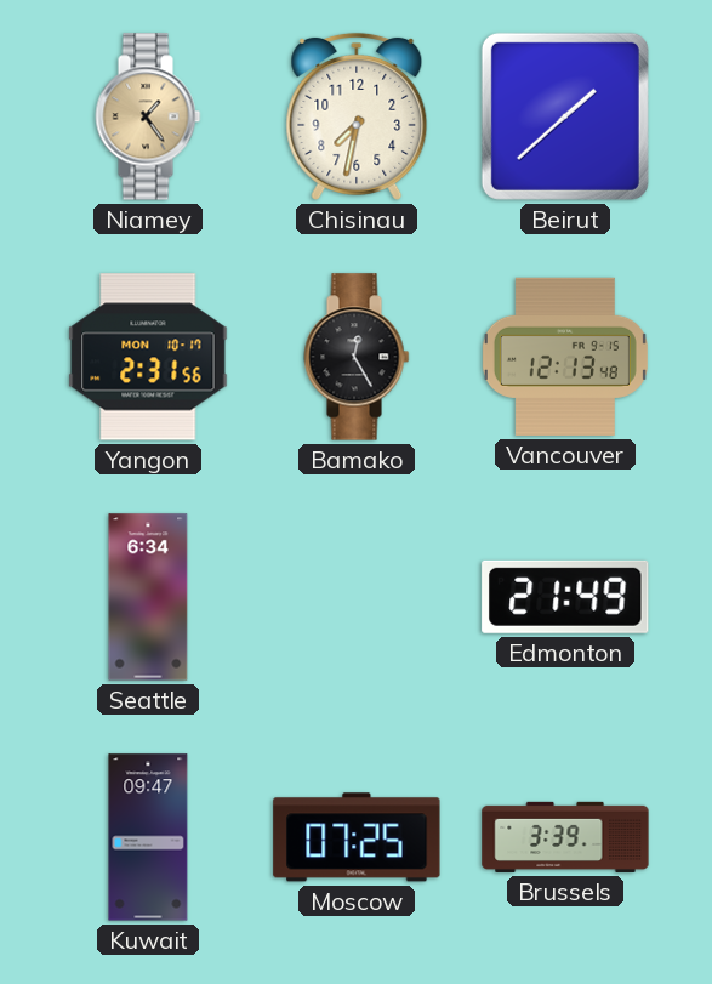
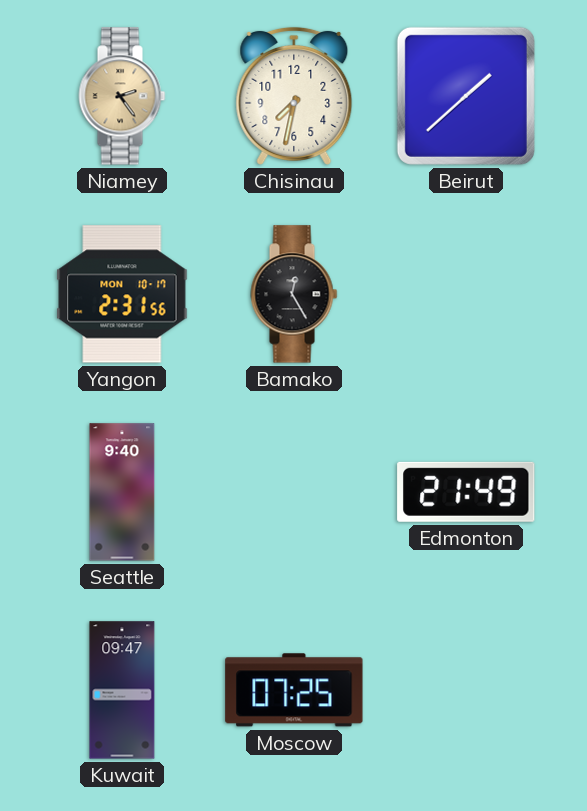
Niamey: 1:24 -> 2:24 (122, 96)
Vancouver: 12:13 -> none (565, 357)
Seattle: 6:34 -> 9:40 (122, 492)
Brussels: 3:39 -> none (565, 837)
